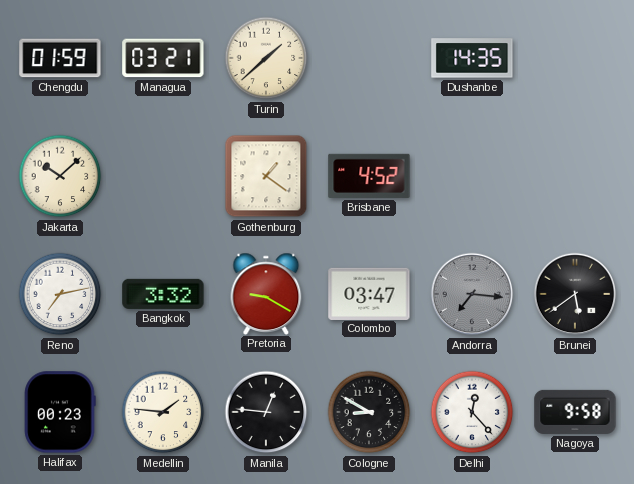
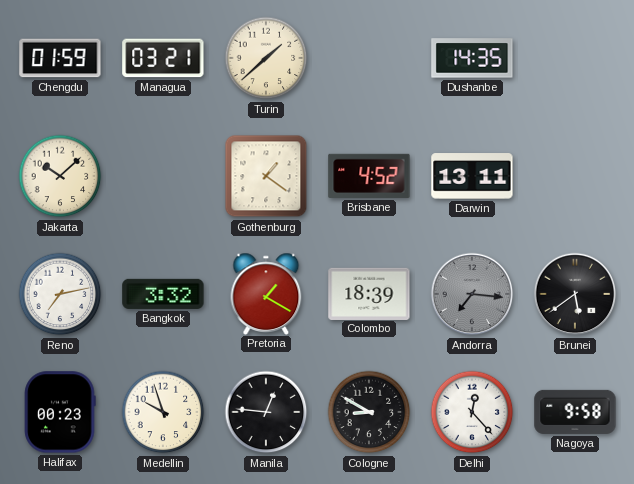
Darwin: none -> 13:11 (472, 176)
Pretoria: 9:20 -> 1:20 (266, 293)
Colombo: 03:47 -> 18:39 (369, 293)
Medellin: 1:46 -> 9:57 (163, 412)
